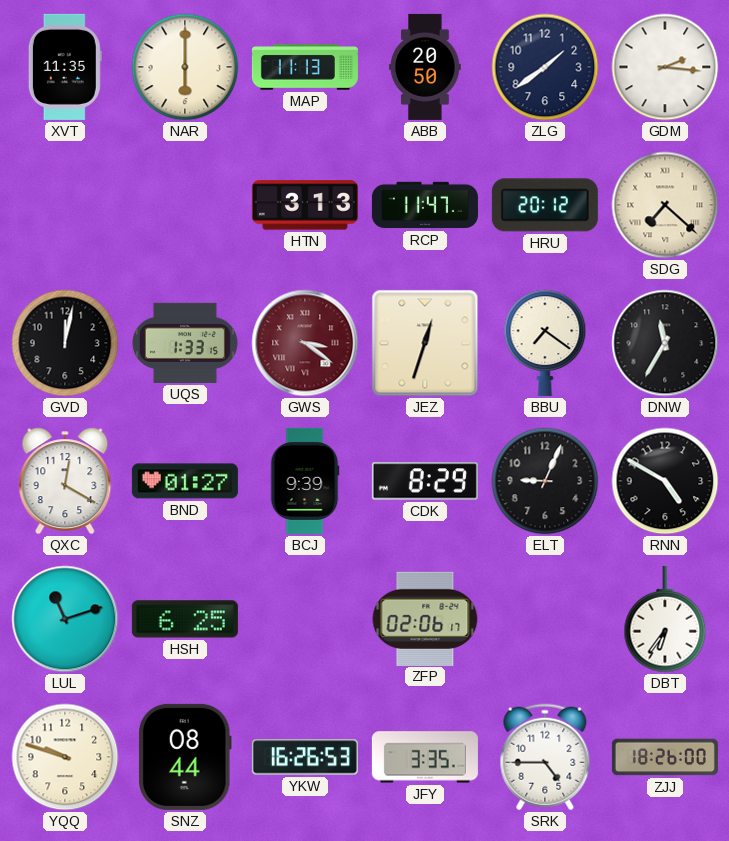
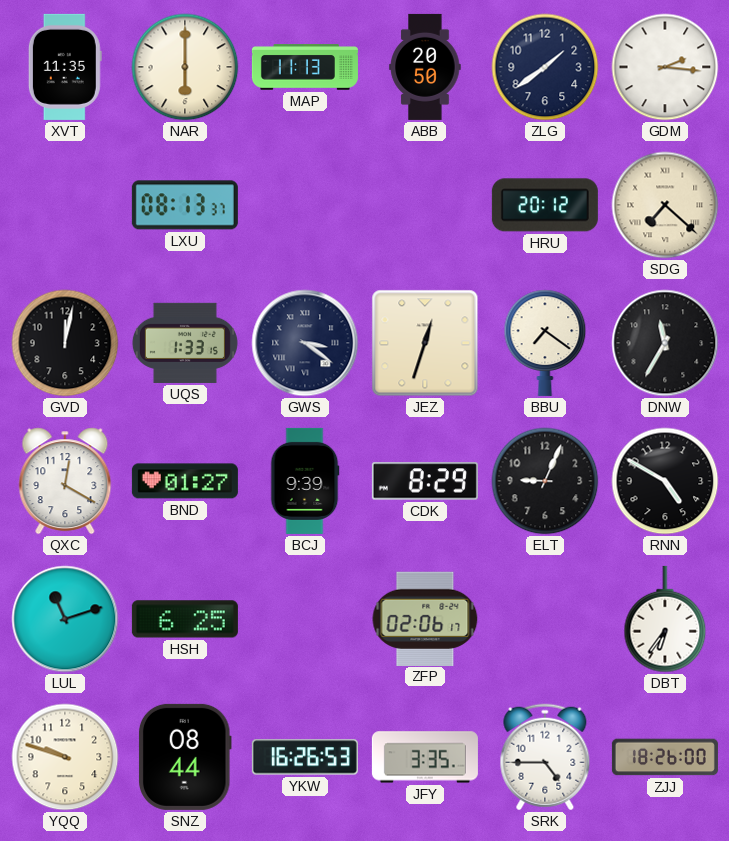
LXU: none -> 08:13 (185, 205)
HTN: 3:13 -> none (305, 205)
RCP: 11:47 -> none (425, 205)
GWS dial: burgundy -> navy (305, 343)
